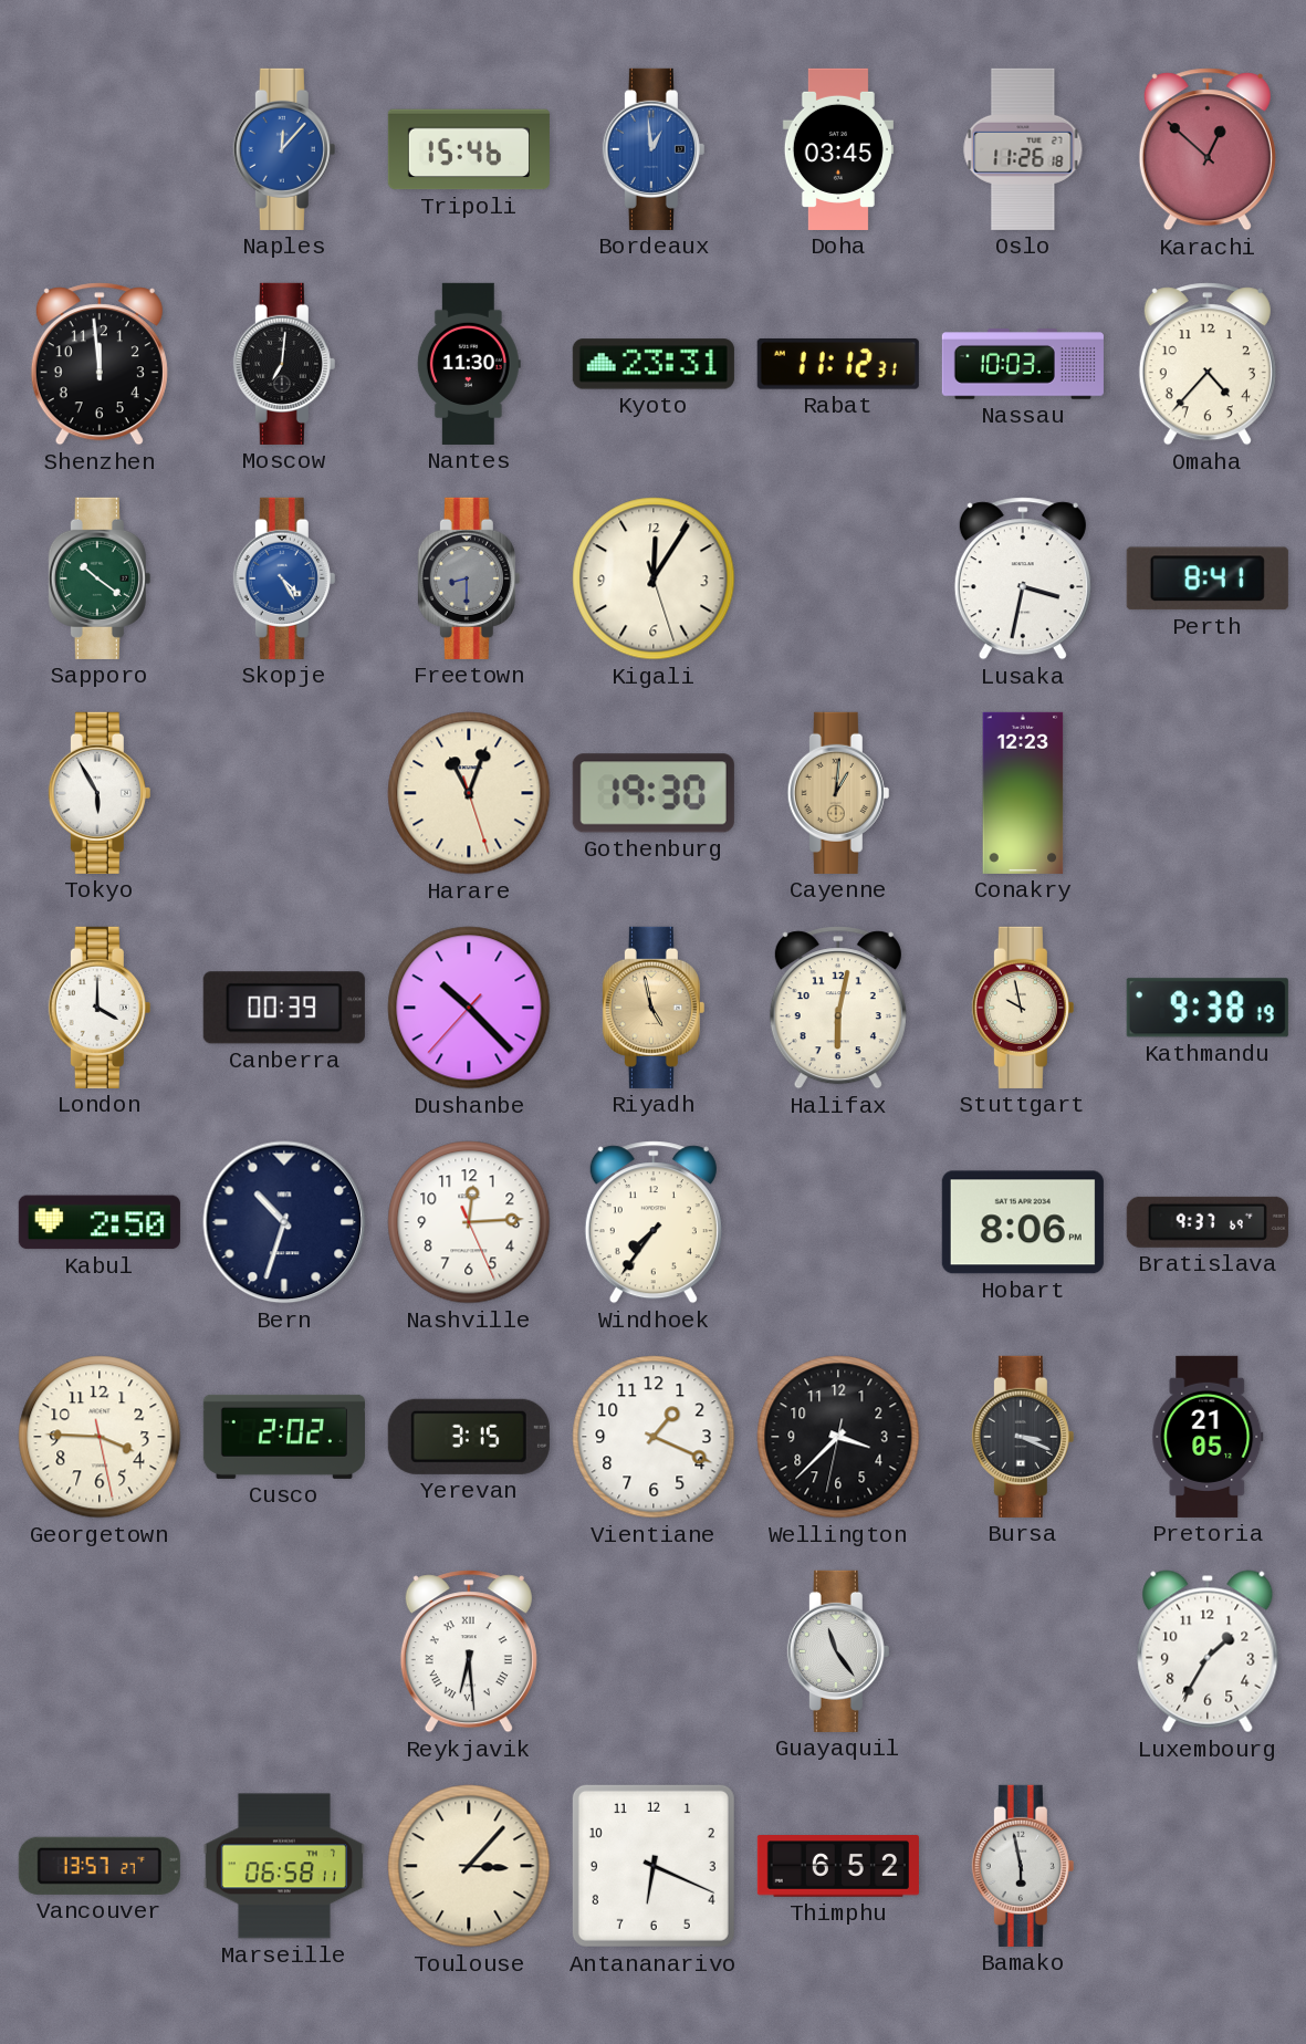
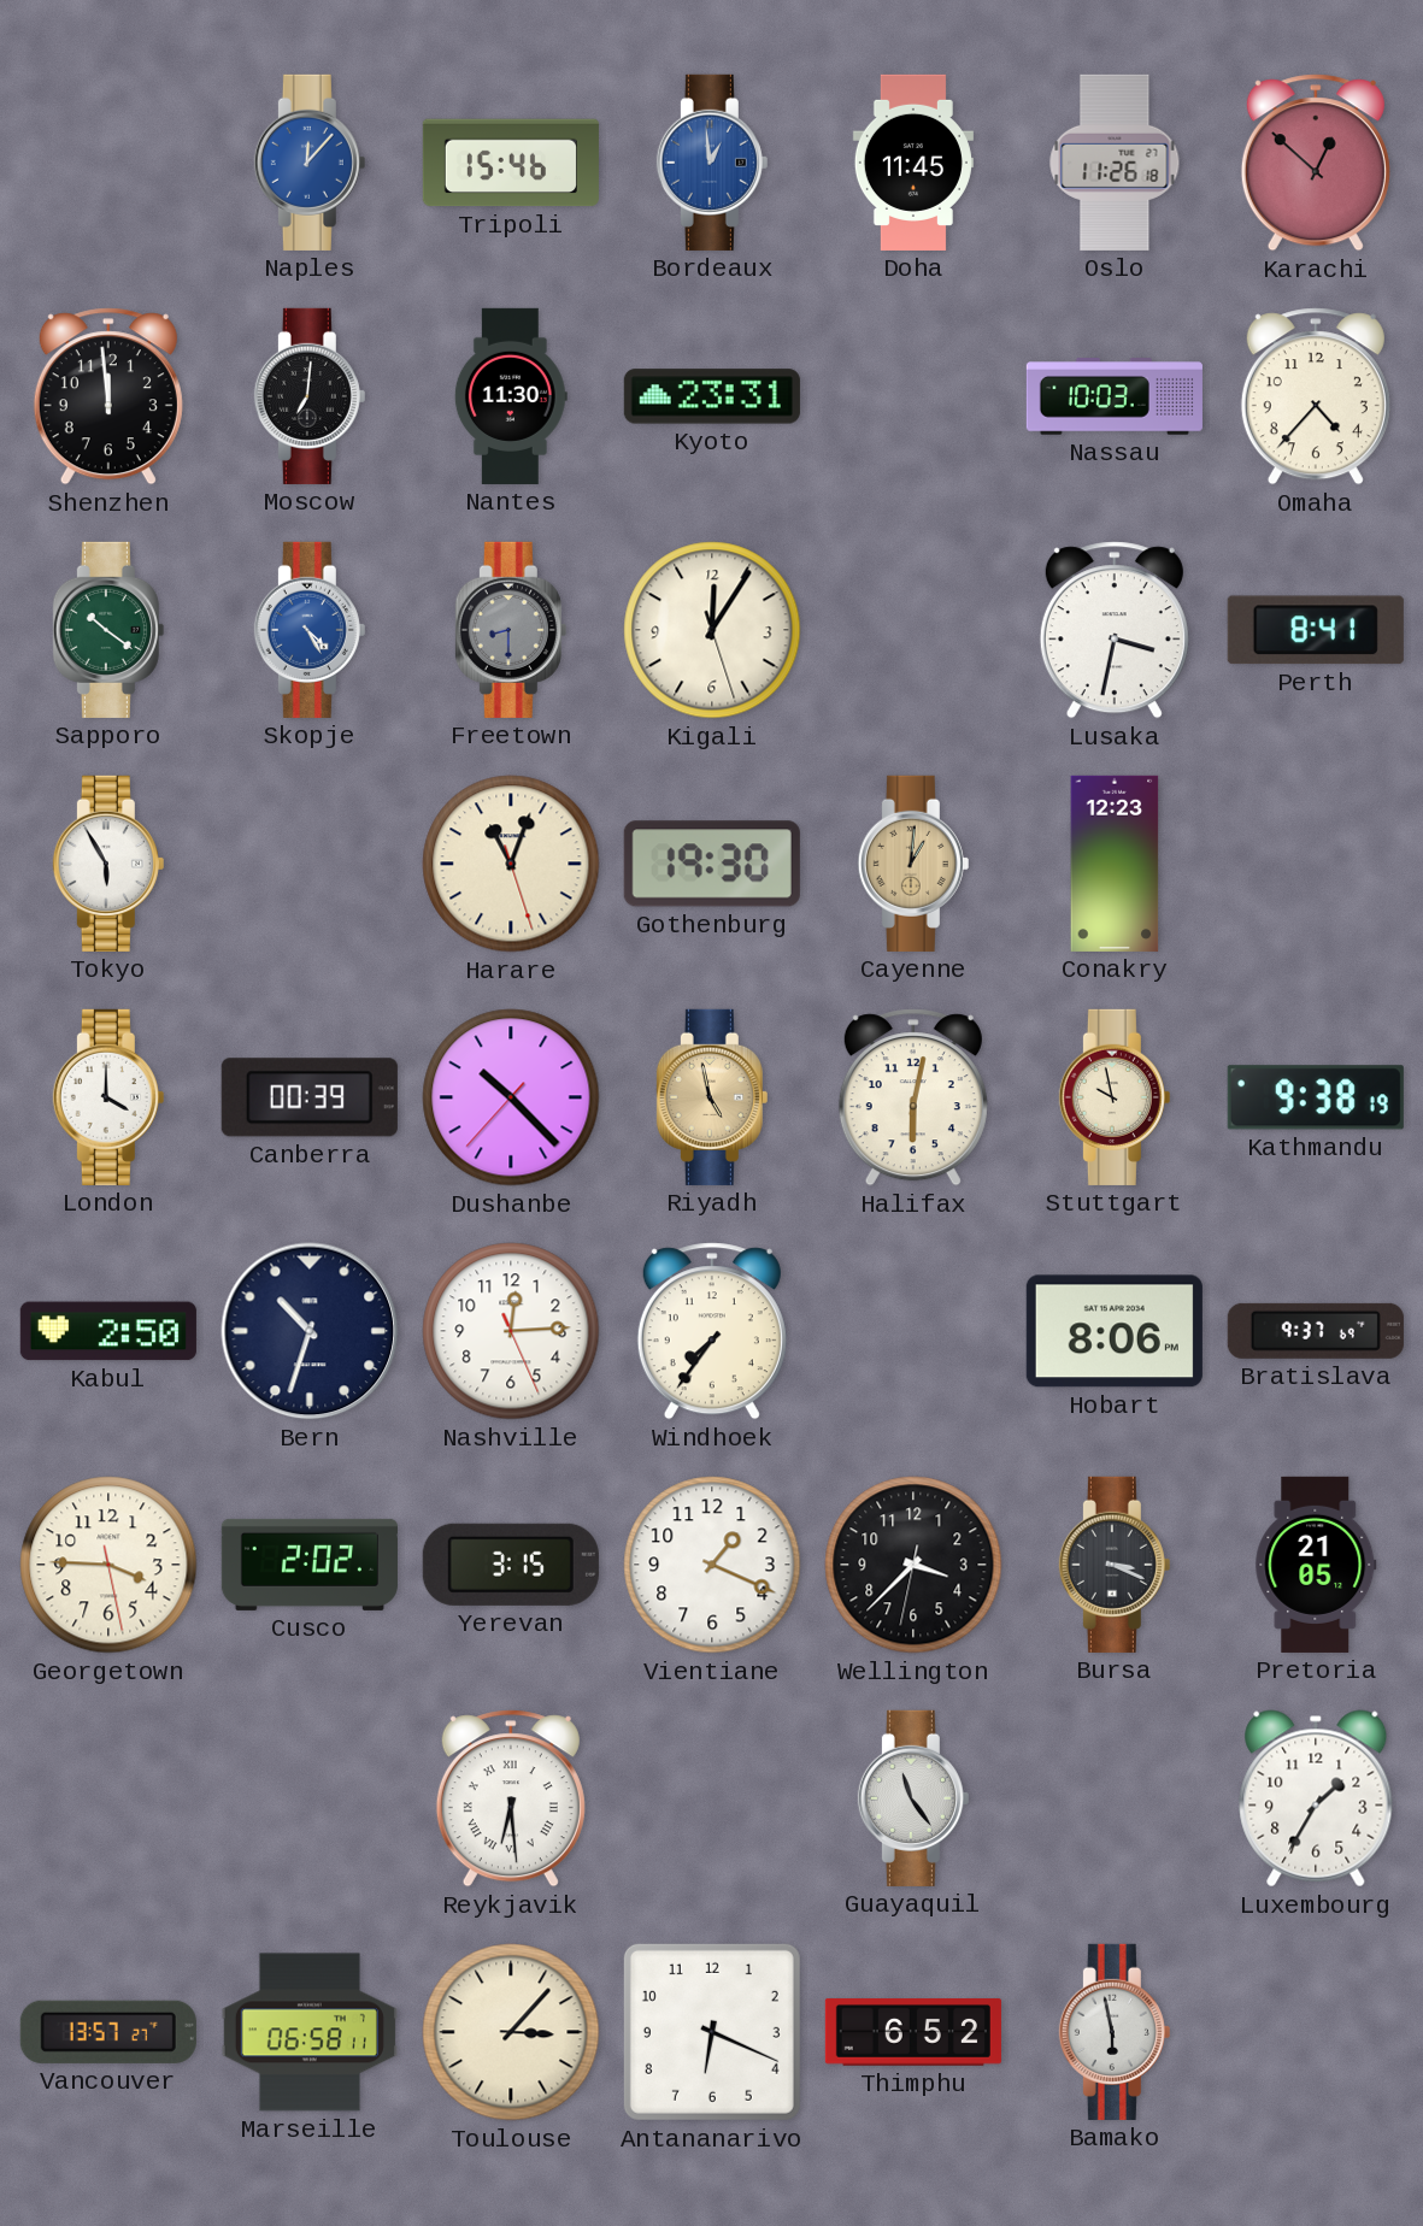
Doha: 03:45 -> 11:45 (913, 163)
Rabat: 11:12 -> none (838, 364)
